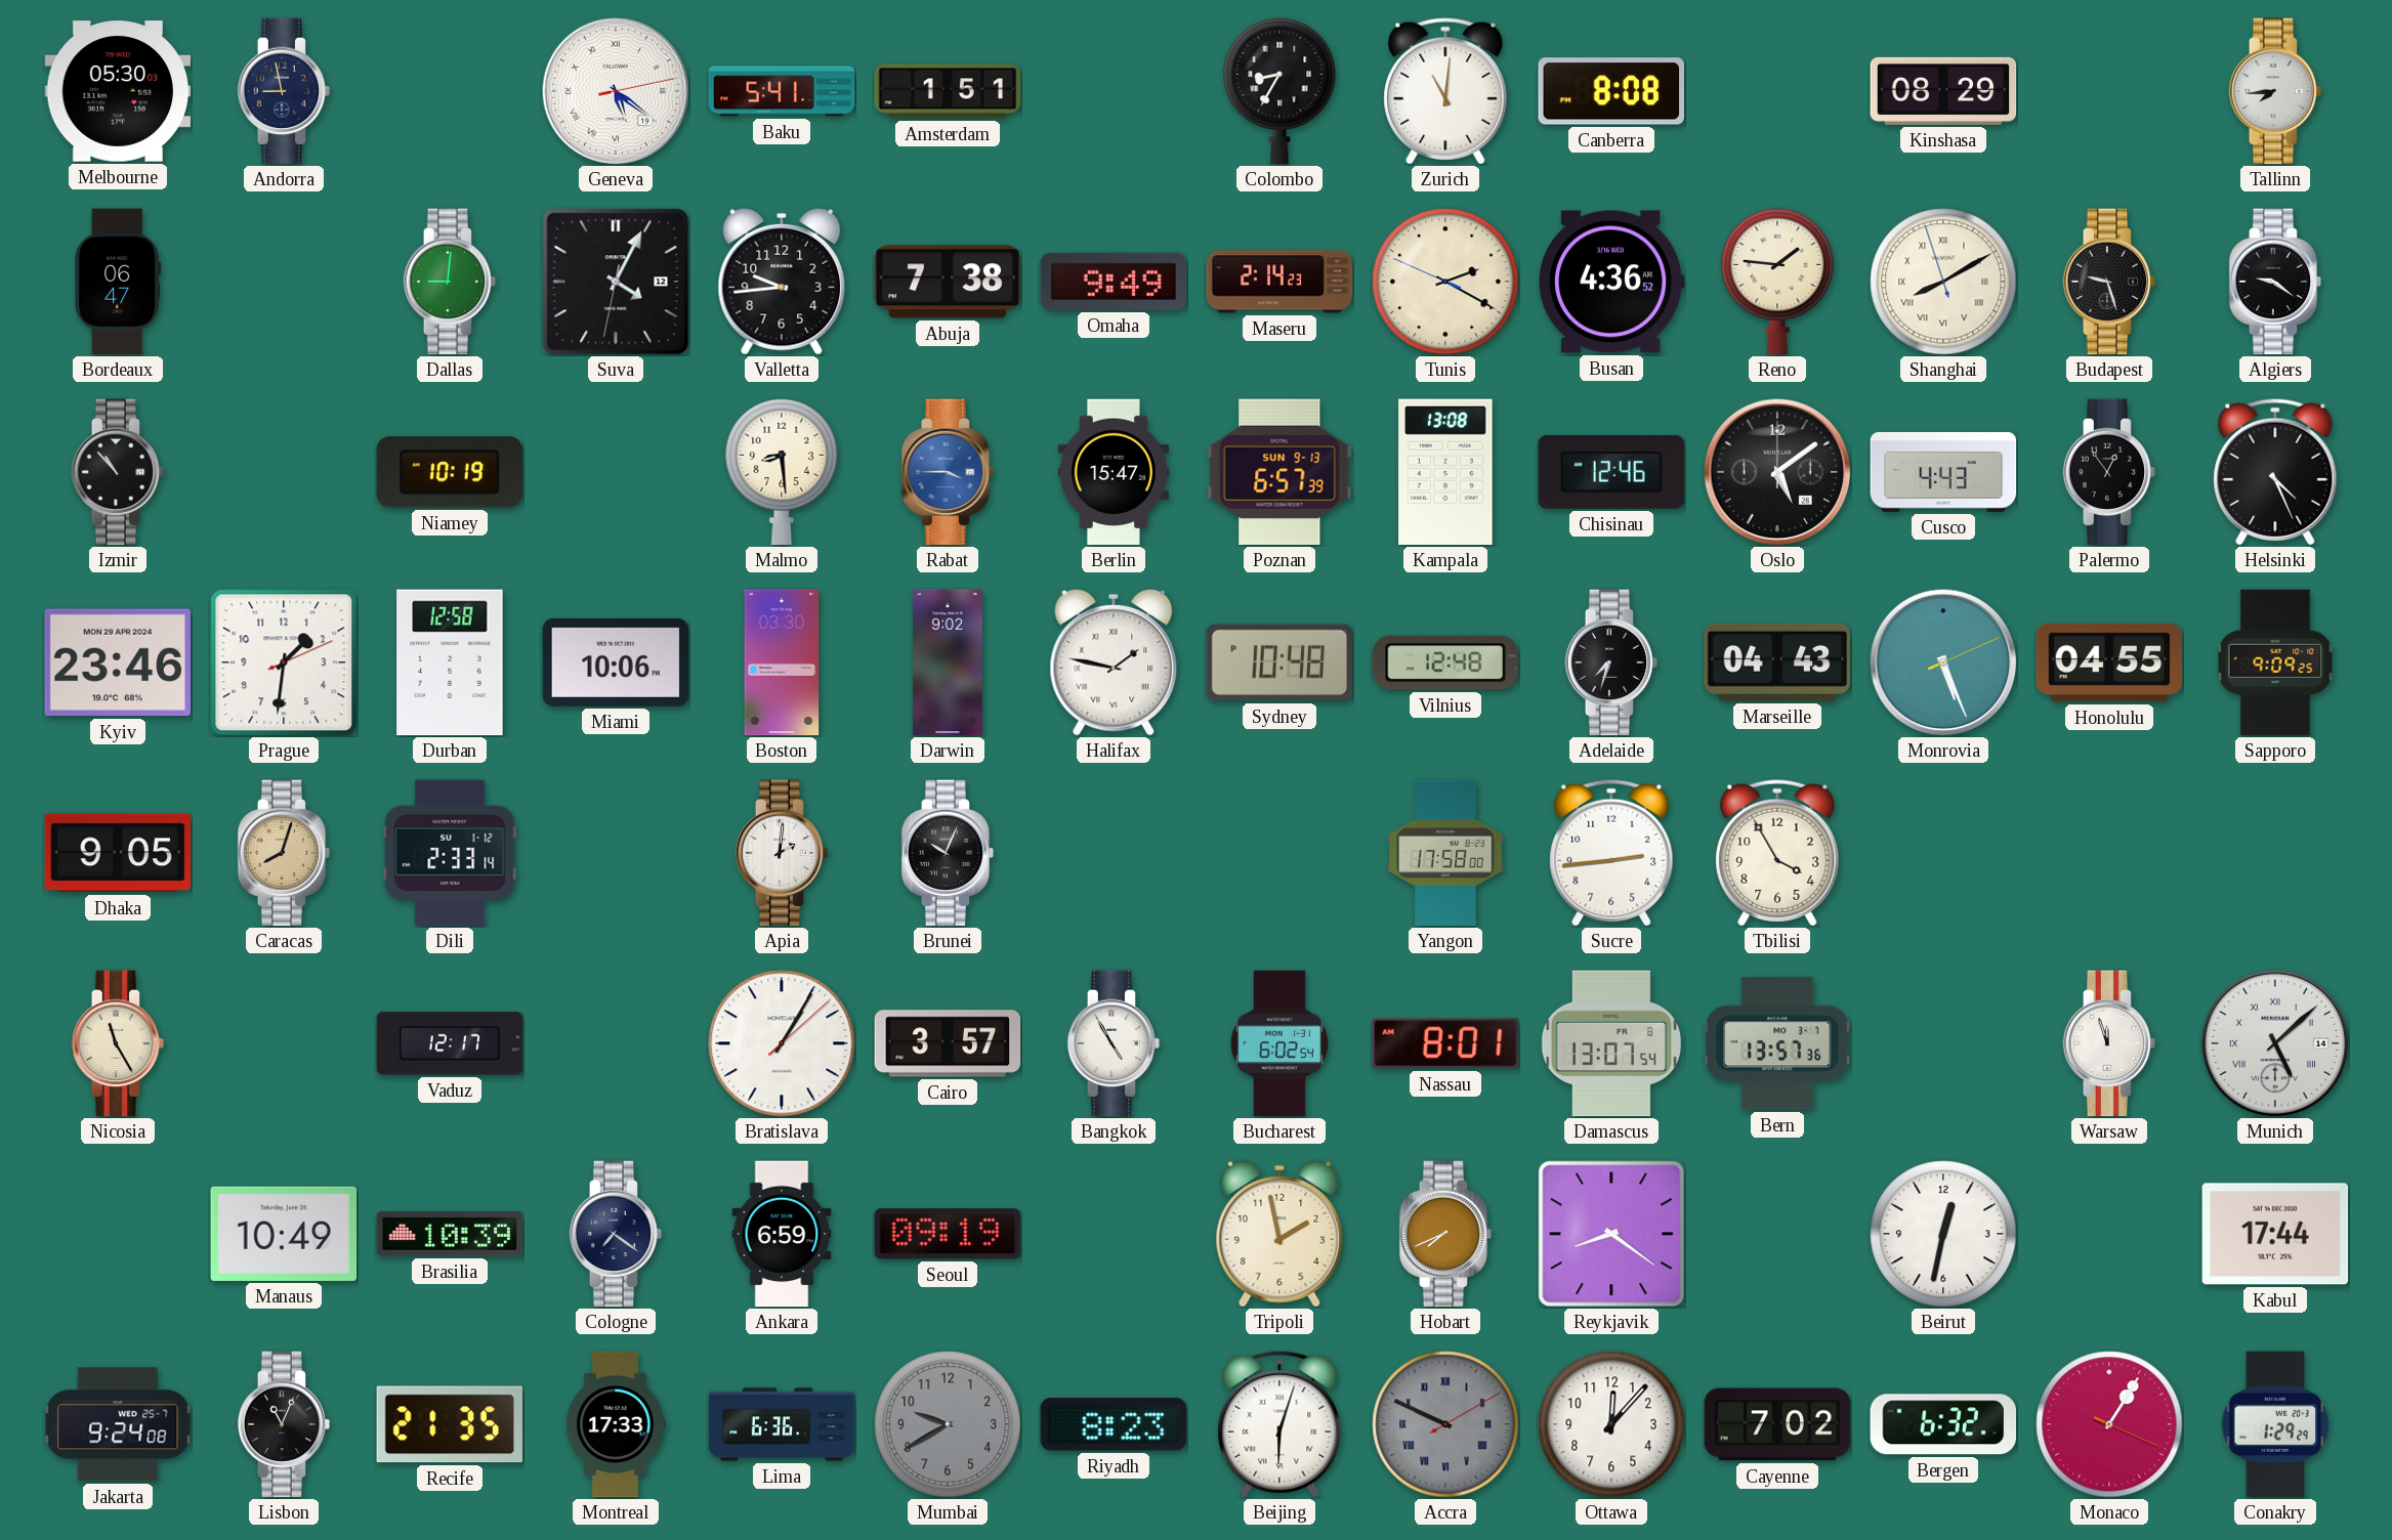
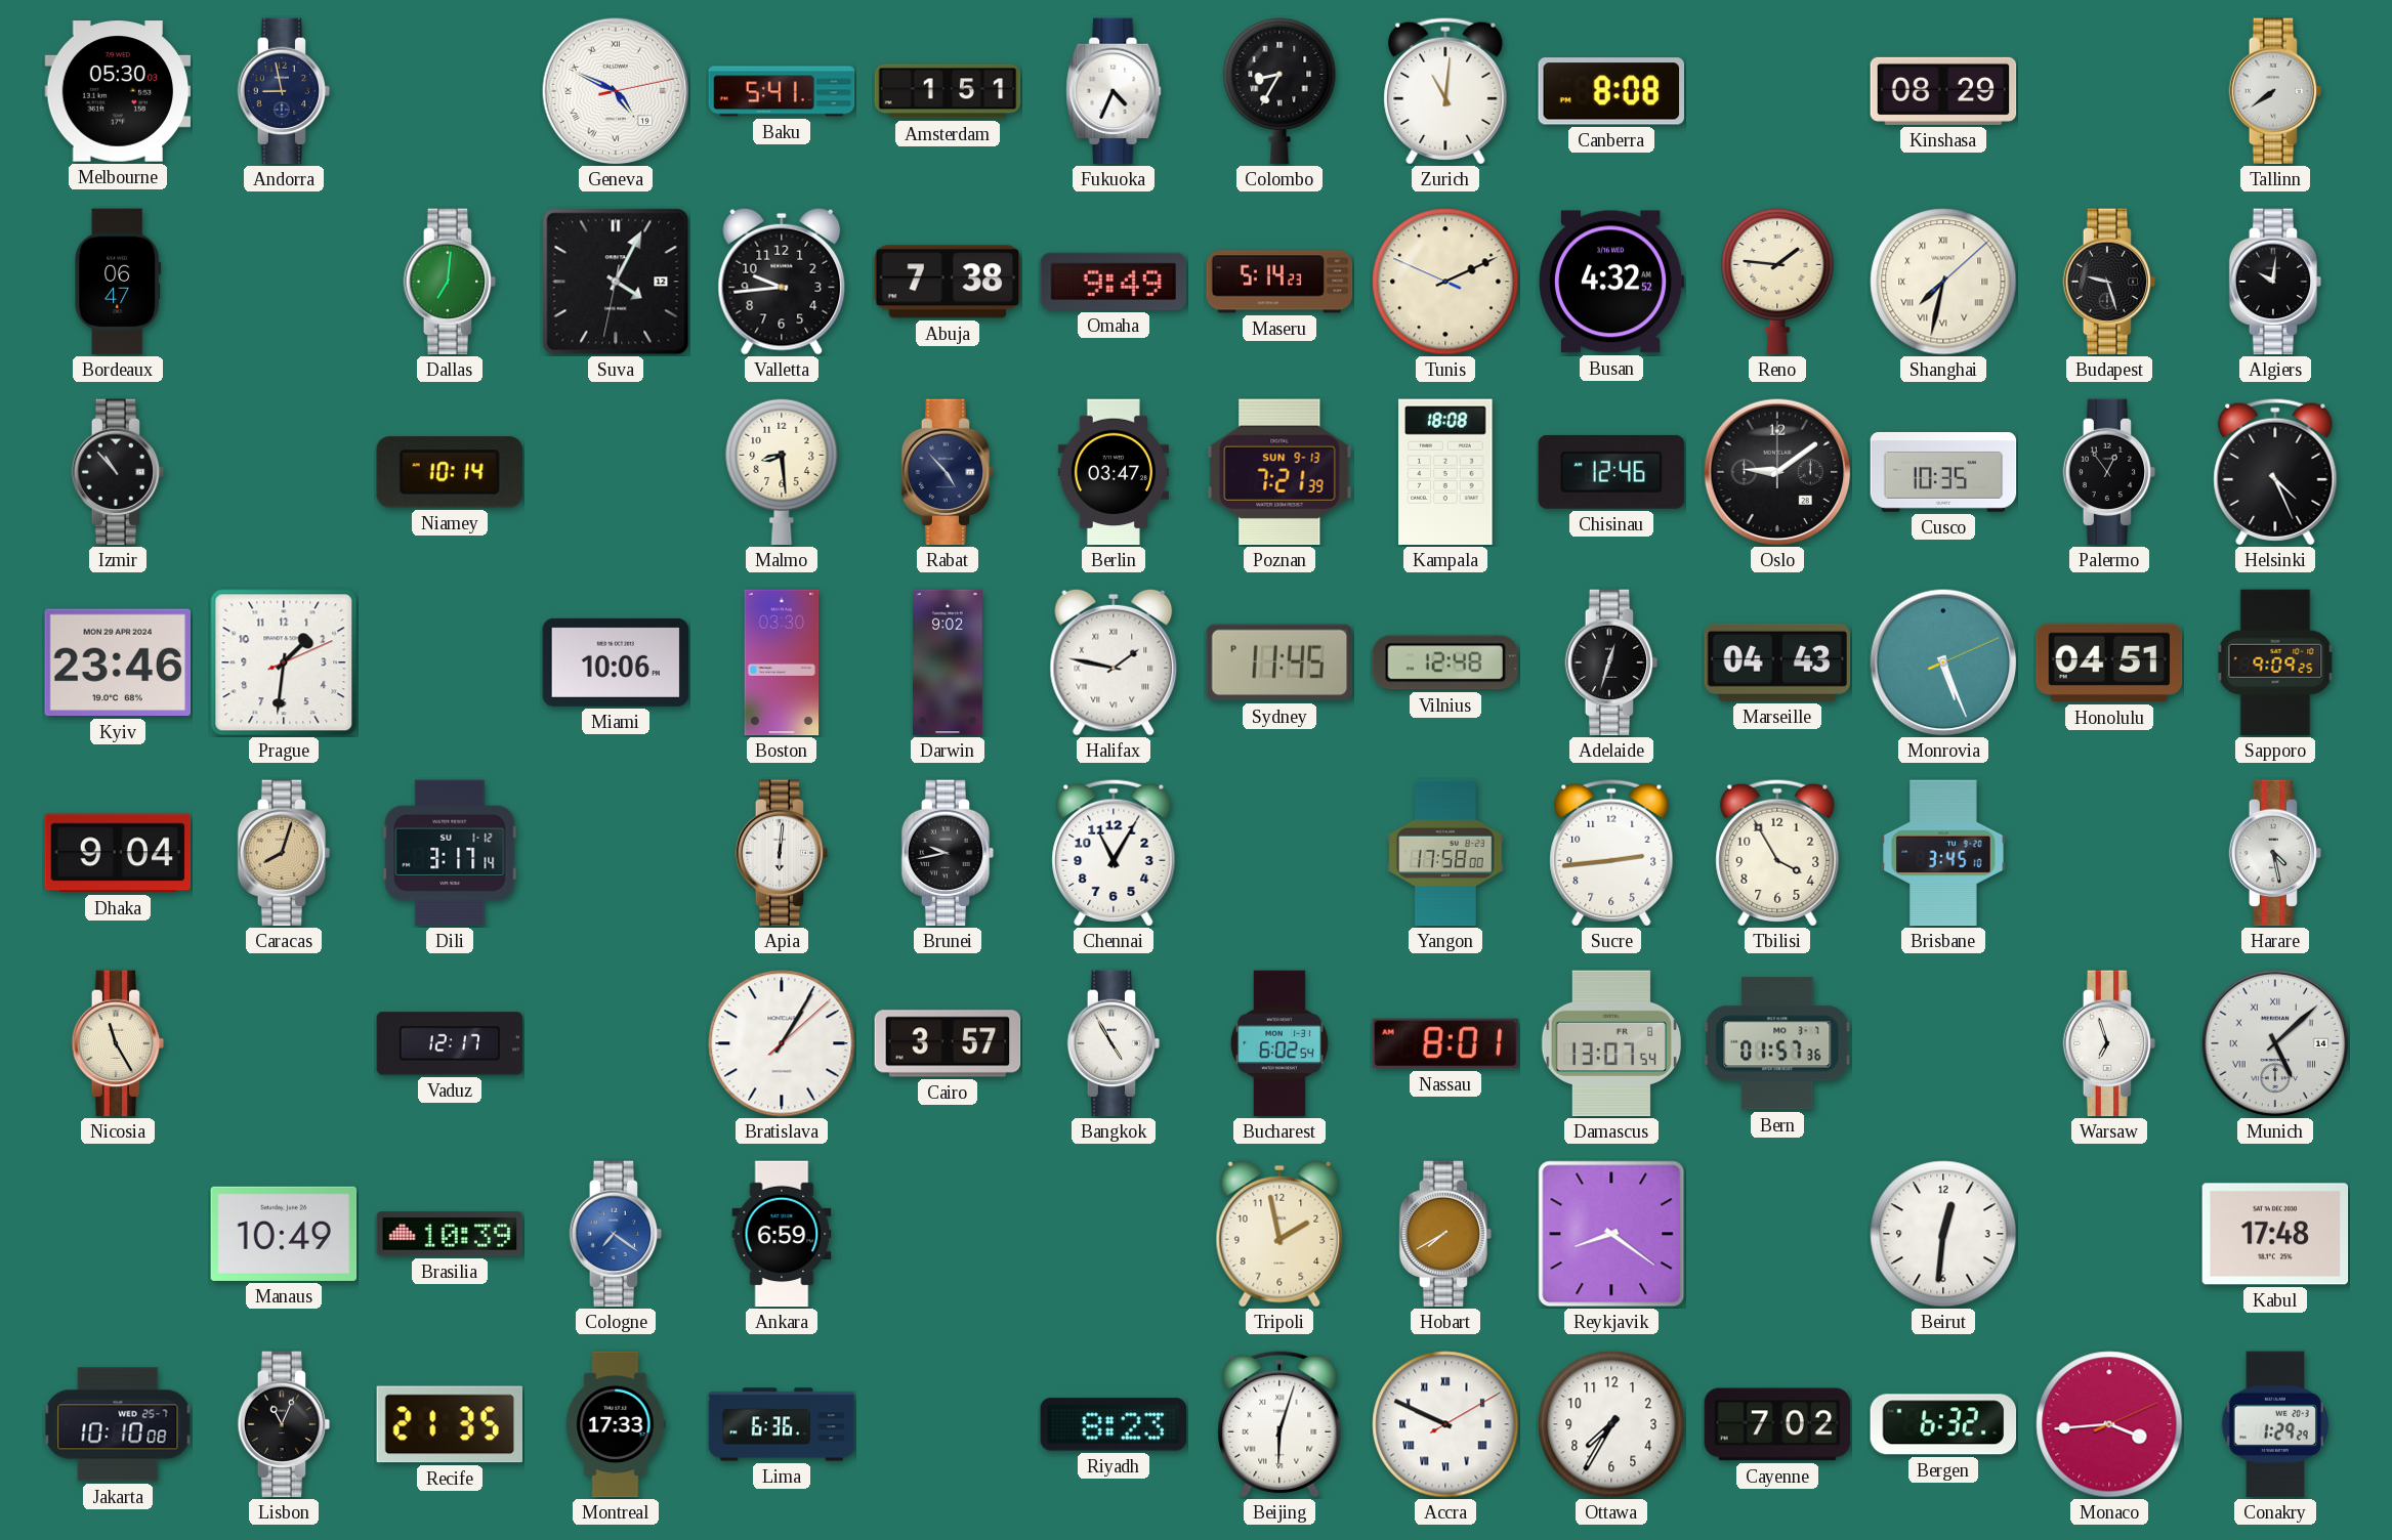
Geneva: 5:21 -> 4:49 (616, 91)
Fukuoka: none -> 4:34 (1114, 91)
Tallinn: 7:44 -> 7:39 (2275, 91)
Dallas: 9:01 -> 7:01 (450, 282)
Maseru: 2:14 -> 5:14 (1279, 282)
Tunis: 2:19 -> 2:10 (1445, 282)
Busan: 4:36 -> 4:32 (1611, 282)
Shanghai: 8:09 -> 7:32 (1943, 282)
Algiers: 9:21 -> 10:01 (2275, 282)
Niamey: 10:19 -> 10:14 (450, 472)
Rabat: 3:45 -> 4:53 (948, 472)
Rabat dial: blue -> navy (948, 472)
Berlin: 15:47 -> 03:47 (1114, 472)
Poznan: 6:57 -> 7:21 (1279, 472)
Kampala: 13:08 -> 18:08 (1445, 472)
Oslo: 5:09 -> 9:09 (1777, 472)
Cusco: 4:43 -> 10:35 (1943, 473)
Durban: 12:58 -> none (450, 662)
Sydney: 10:48 -> 11:45 (1279, 662)
Adelaide: 7:33 -> 12:33 (1611, 662)
Honolulu: 04:55 -> 04:51 (2109, 662)
Dhaka: 9:05 -> 9:04 (118, 853)
Dili: 2:33 -> 3:17 (450, 853)
Apia: 2:01 -> 6:01 (782, 853)
Brunei: 10:04 -> 9:43 (948, 853)
Chennai: none -> 11:05 (1114, 853)
Brisbane: none -> 3:45 (1943, 853)
Harare: none -> 4:28 (2275, 853)
Bern: 13:57 -> 01:57 (1777, 1043)
Warsaw: 11:57 -> 6:57 (2109, 1043)
Cologne dial: navy -> blue (616, 1234)
Seoul: 09:19 -> none (948, 1234)
Hobart: 7:41 -> 7:40 (1445, 1234)
Beirut: 12:32 -> 12:31 (1943, 1234)
Kabul: 17:44 -> 17:48 (2275, 1234)
Jakarta: 9:24 -> 10:10 (118, 1424)
Mumbai: 9:40 -> none (948, 1424)
Accra dial: grey -> white (1445, 1424)
Ottawa: 12:07 -> 7:35 (1611, 1424)
Monaco: 1:05 -> 3:44 (2109, 1424)
